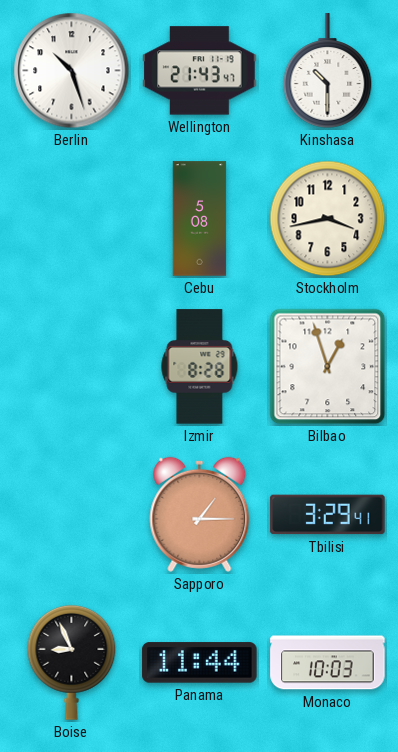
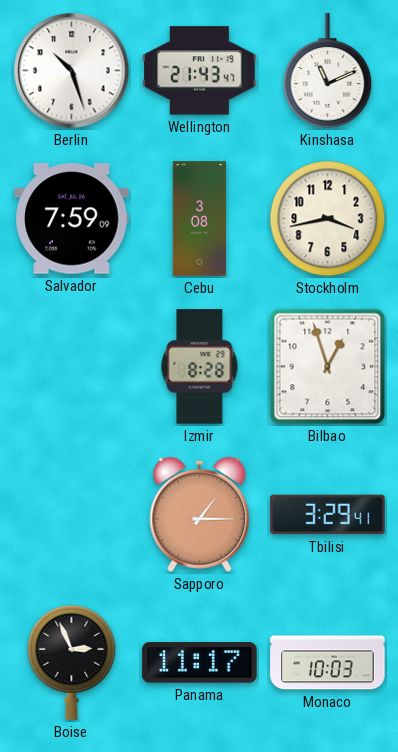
Kinshasa: 10:30 -> 11:11 (328, 71)
Salvador: none -> 7:59 (72, 219)
Cebu: 5:08 -> 3:08 (200, 219)
Boise: 8:56 -> 2:56 (72, 662)
Panama: 11:44 -> 11:17 (200, 663)
